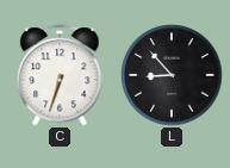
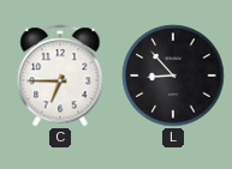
C: 6:33 -> 6:45 (60, 76)
